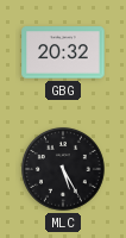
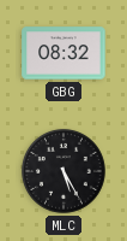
GBG: 20:32 -> 08:32 (63, 53)
